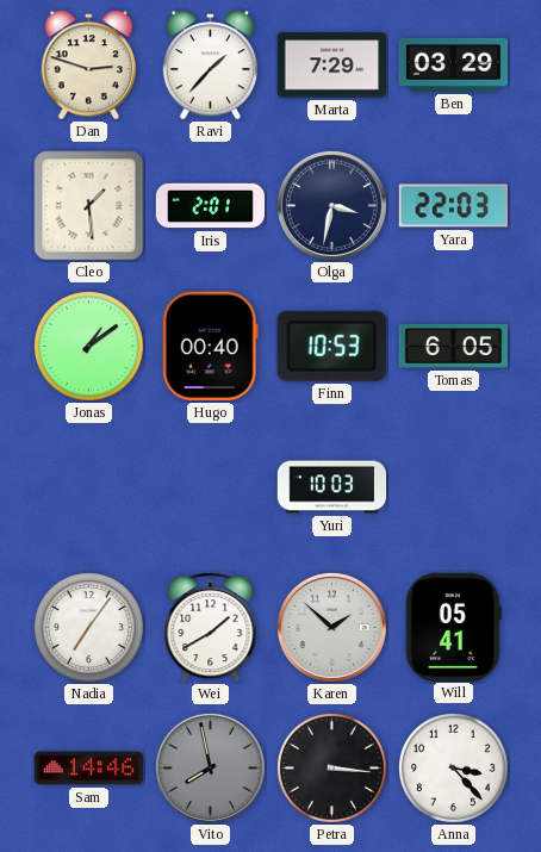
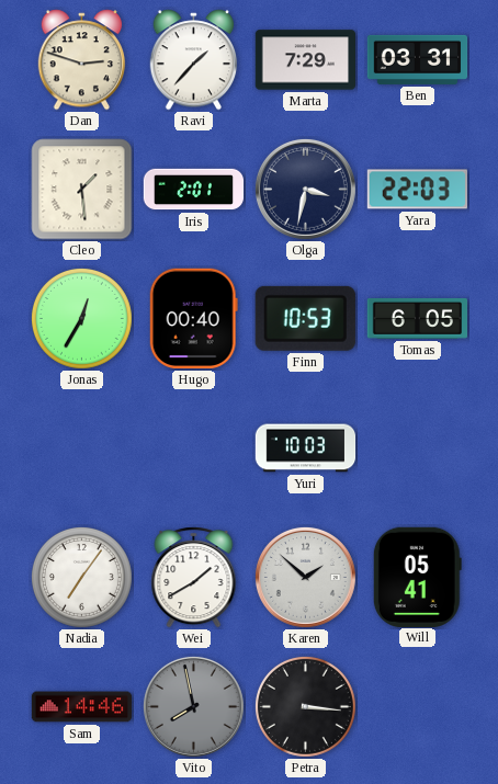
Ben: 03:29 -> 03:31 (418, 59)
Jonas: 1:09 -> 12:35 (81, 318)
Anna: 3:23 -> none (453, 767)
